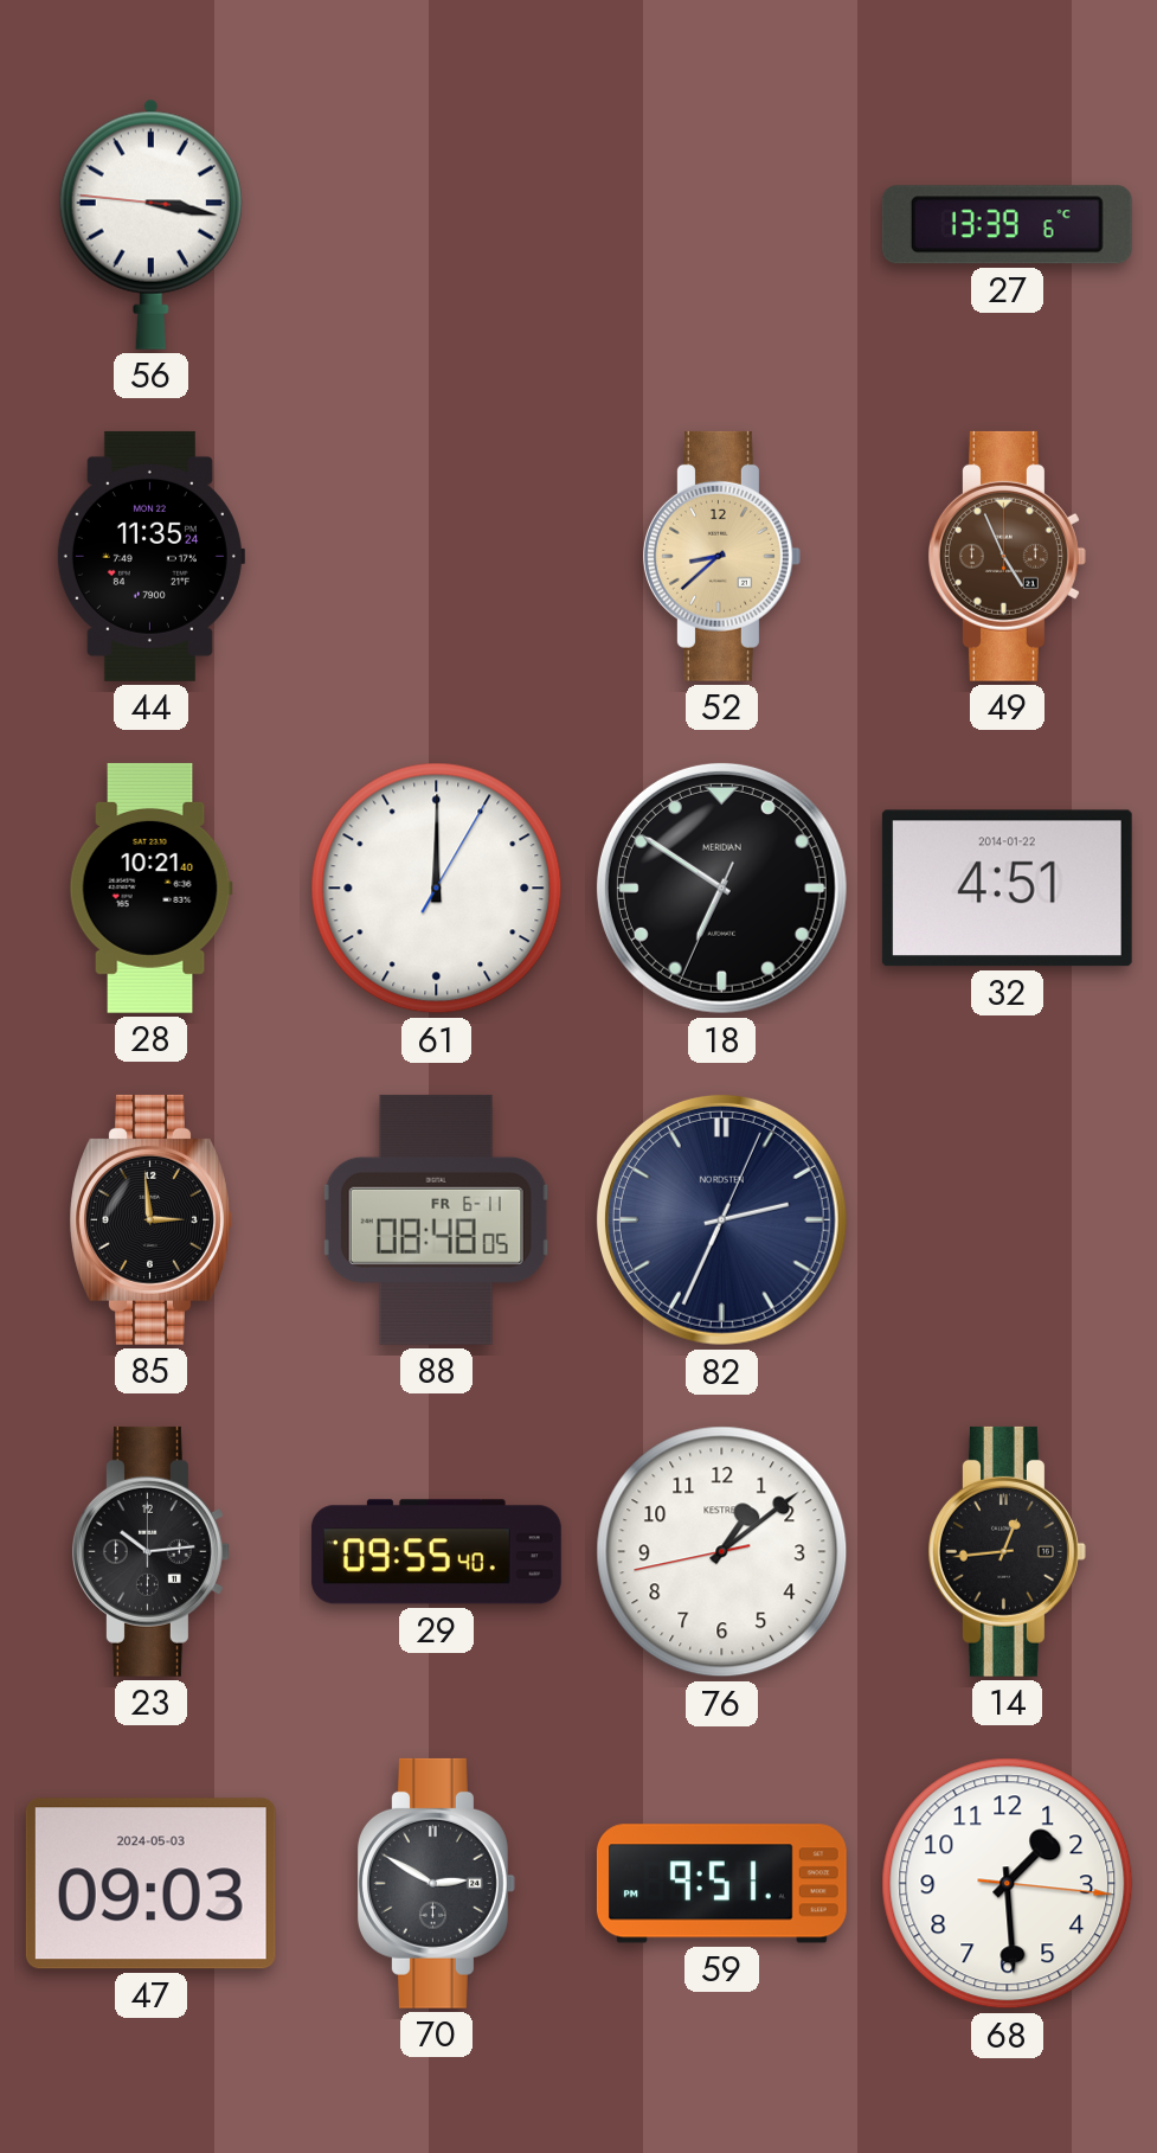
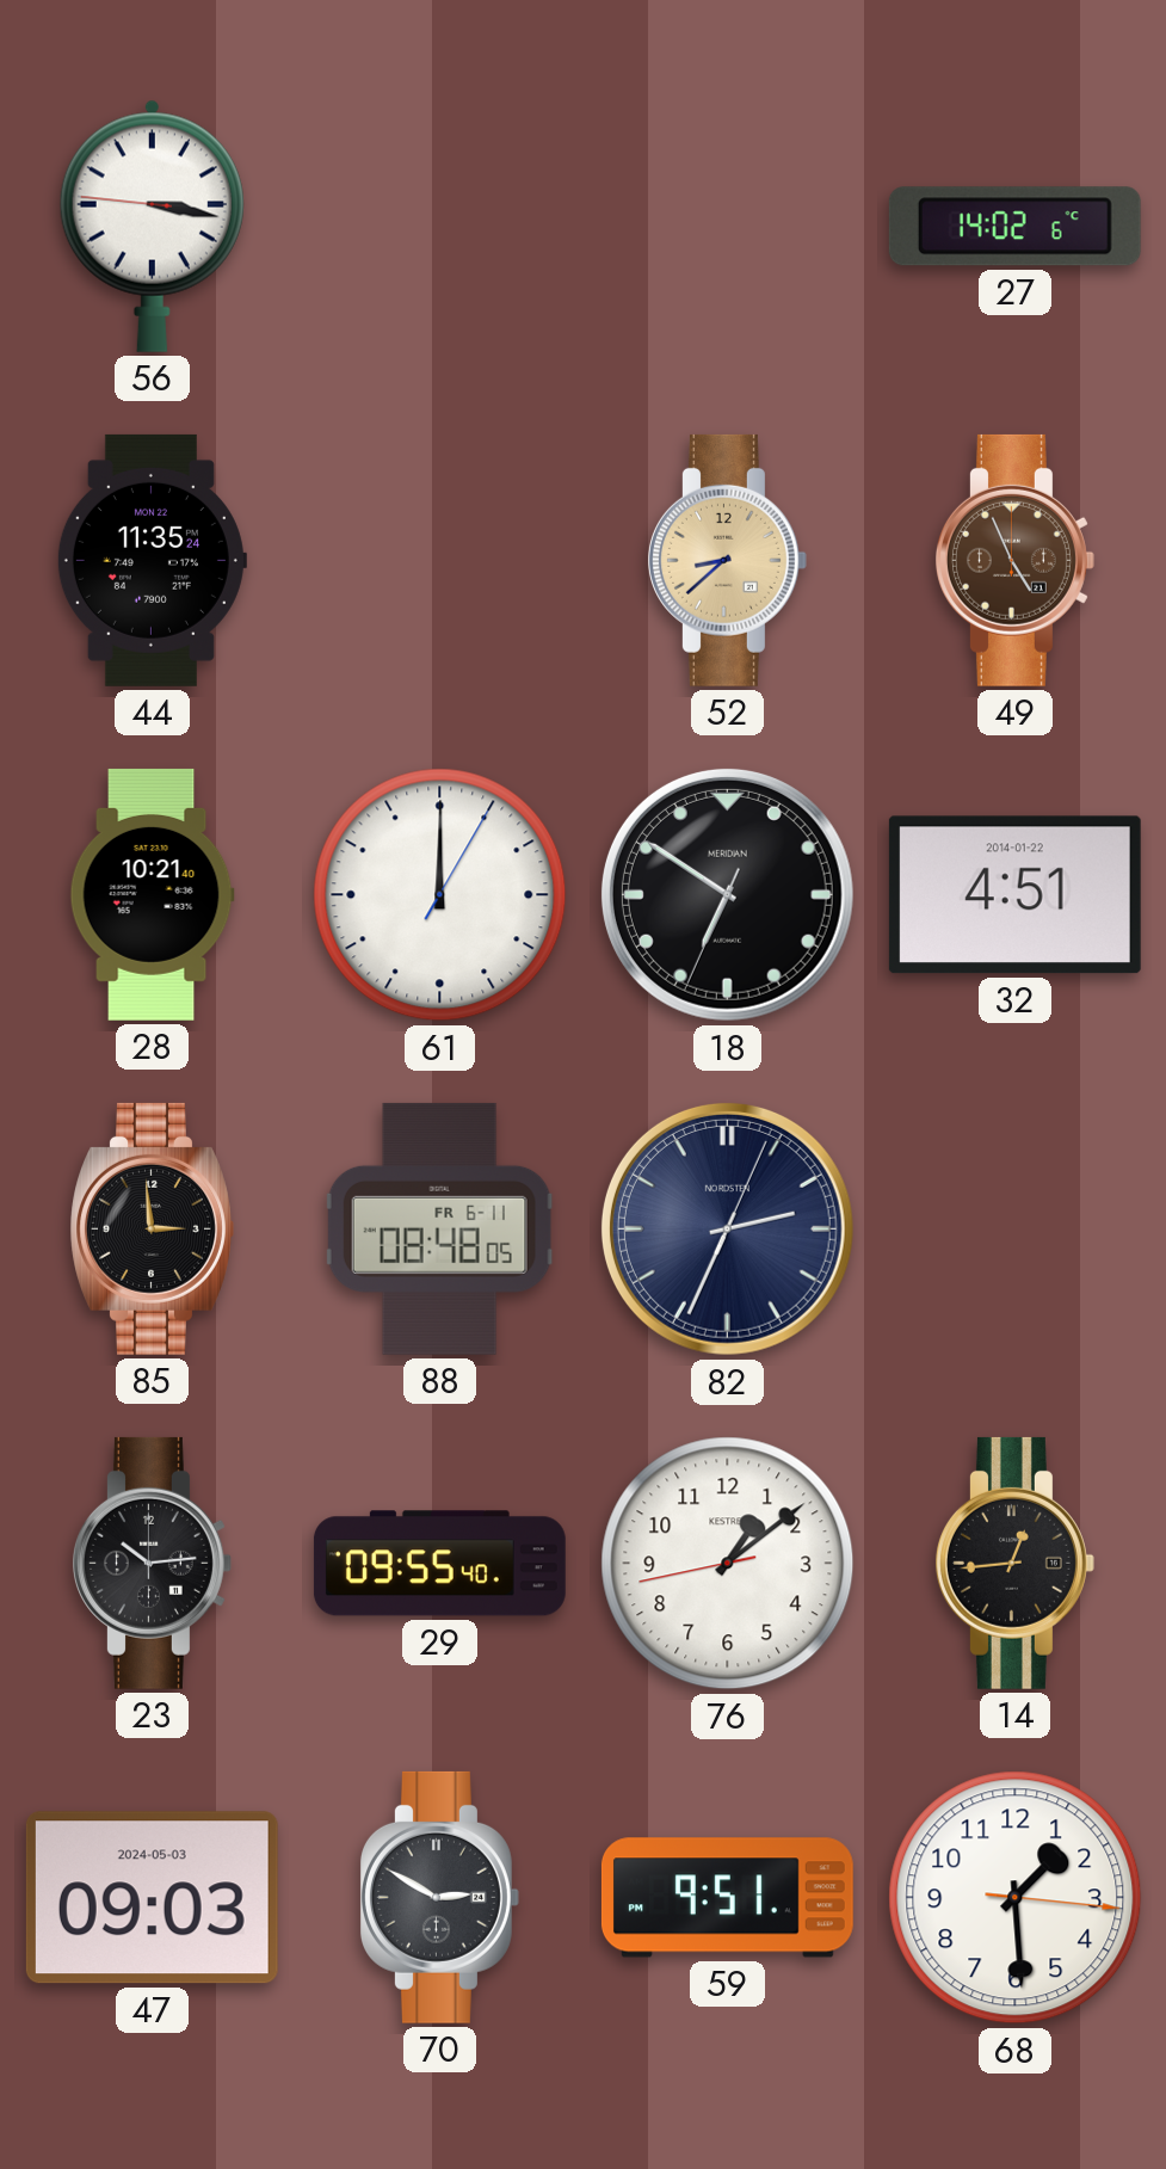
27: 13:39 -> 14:02 (1014, 227)
